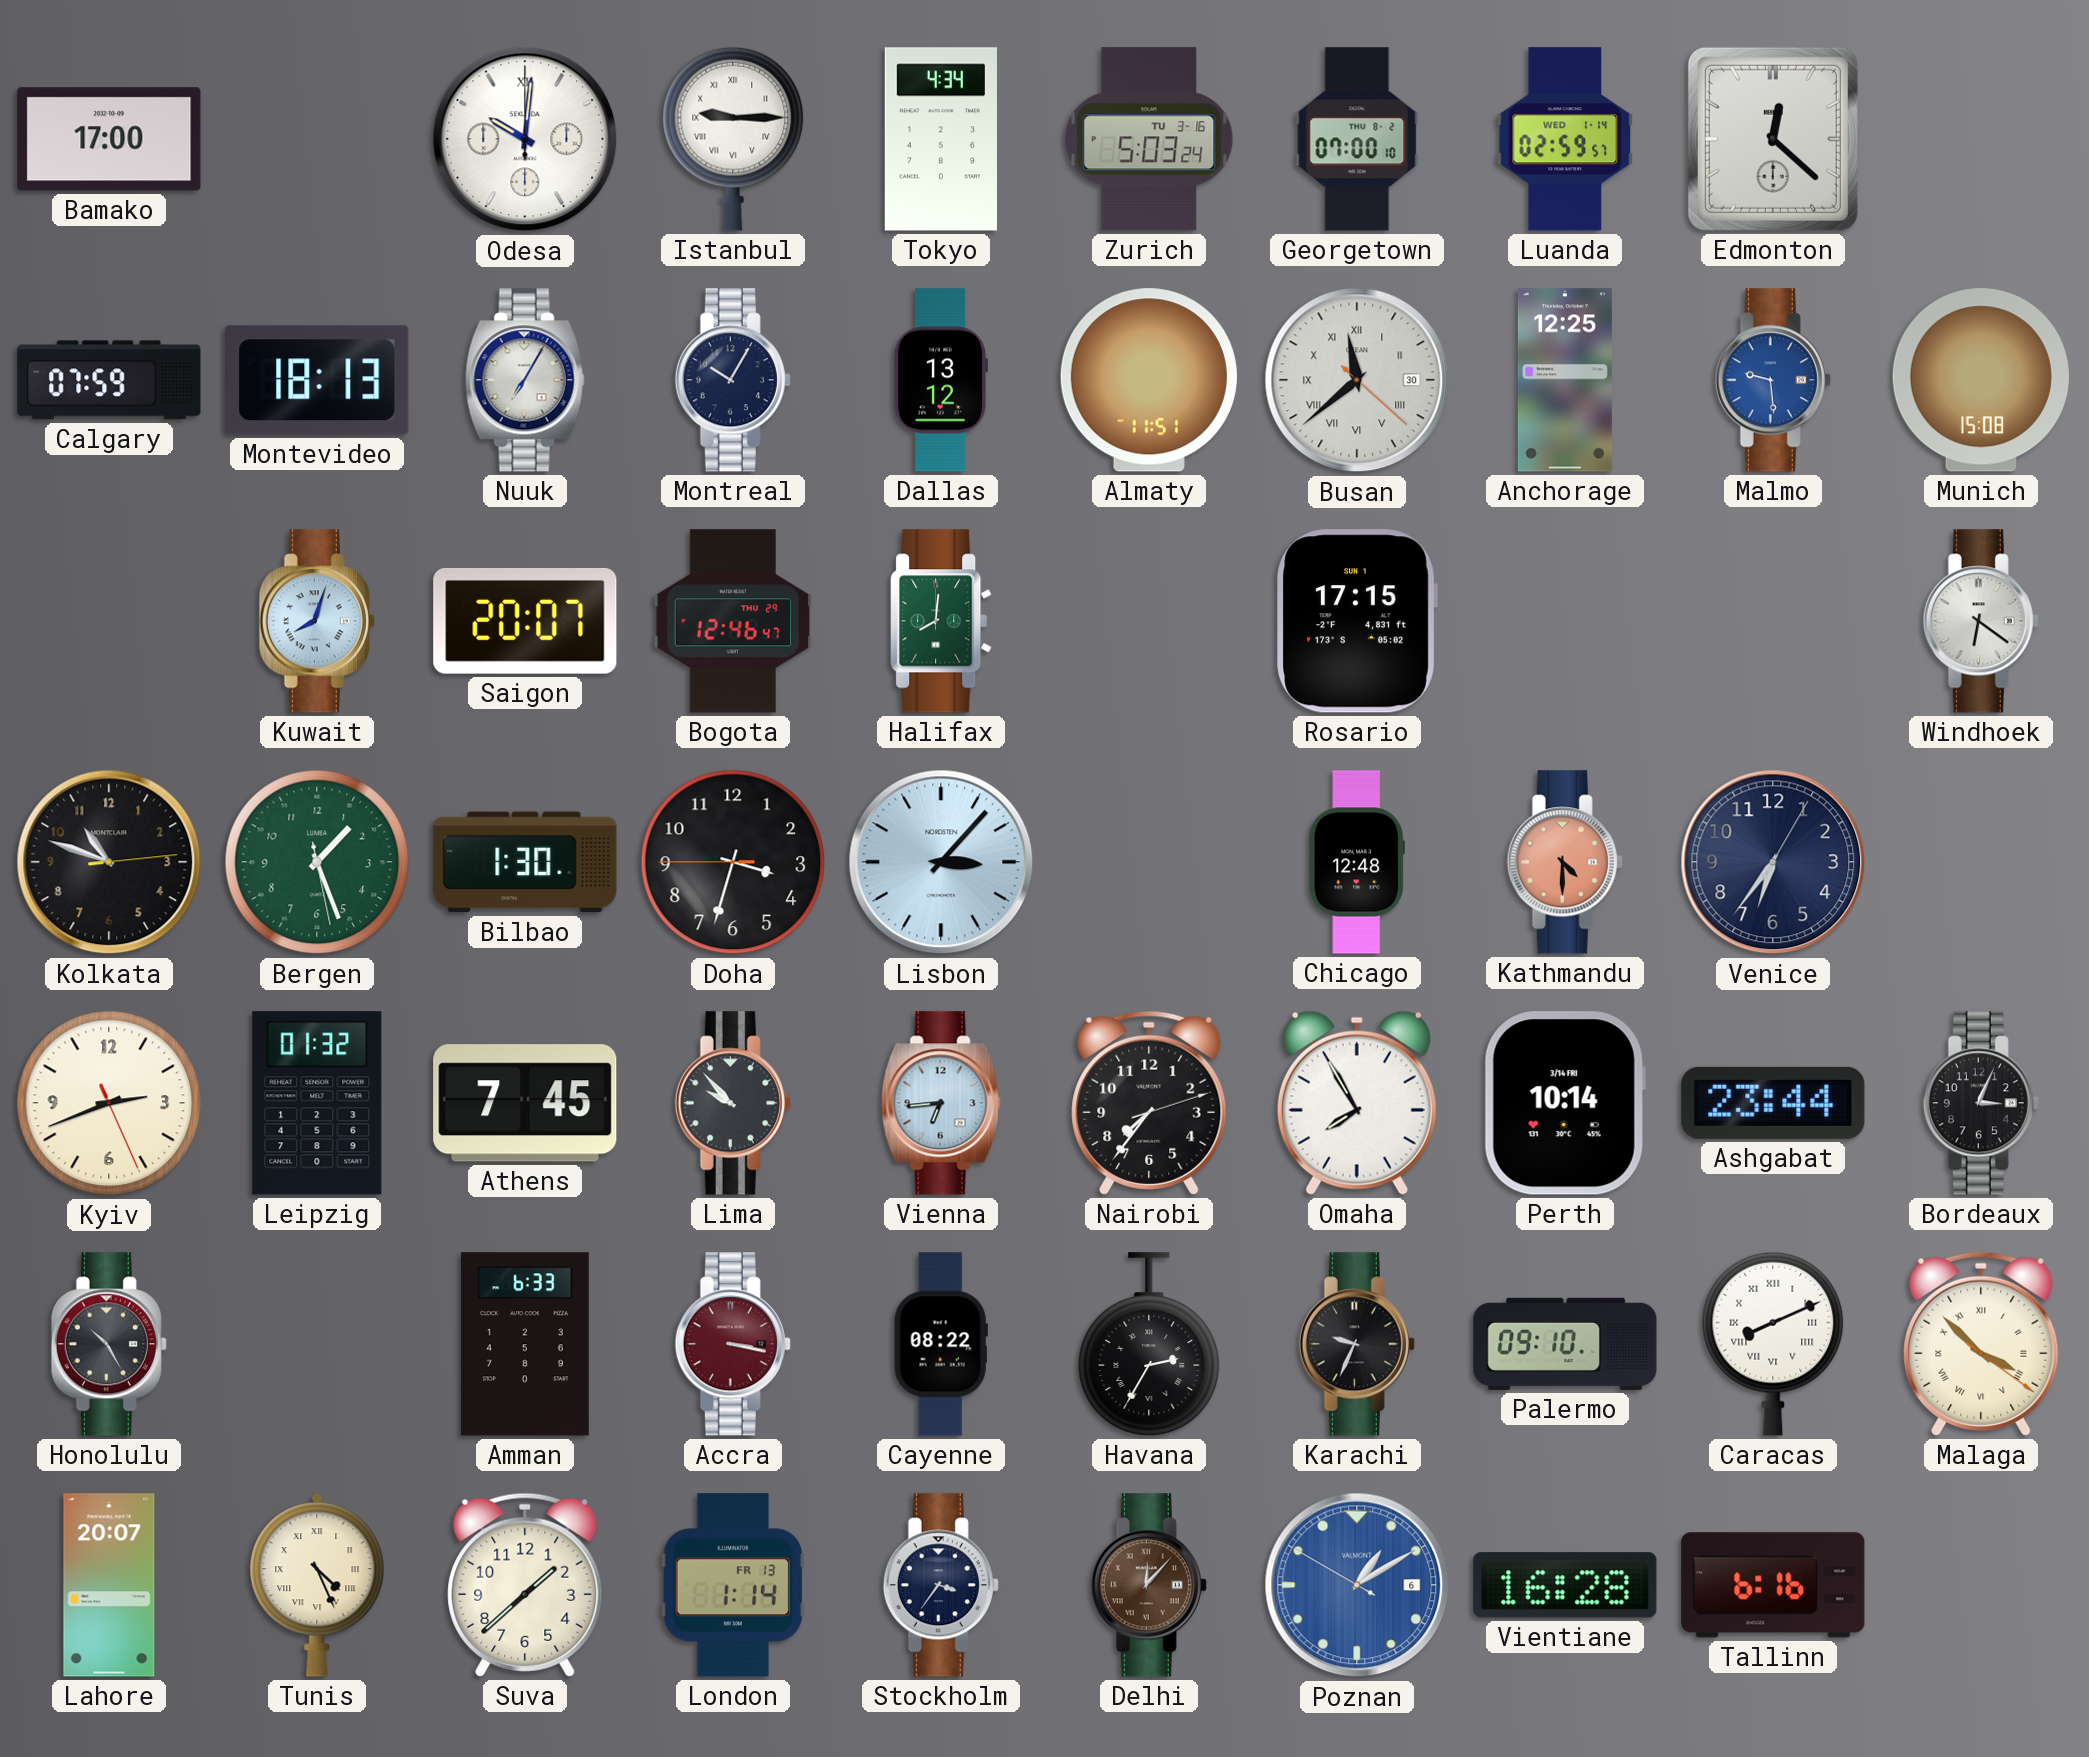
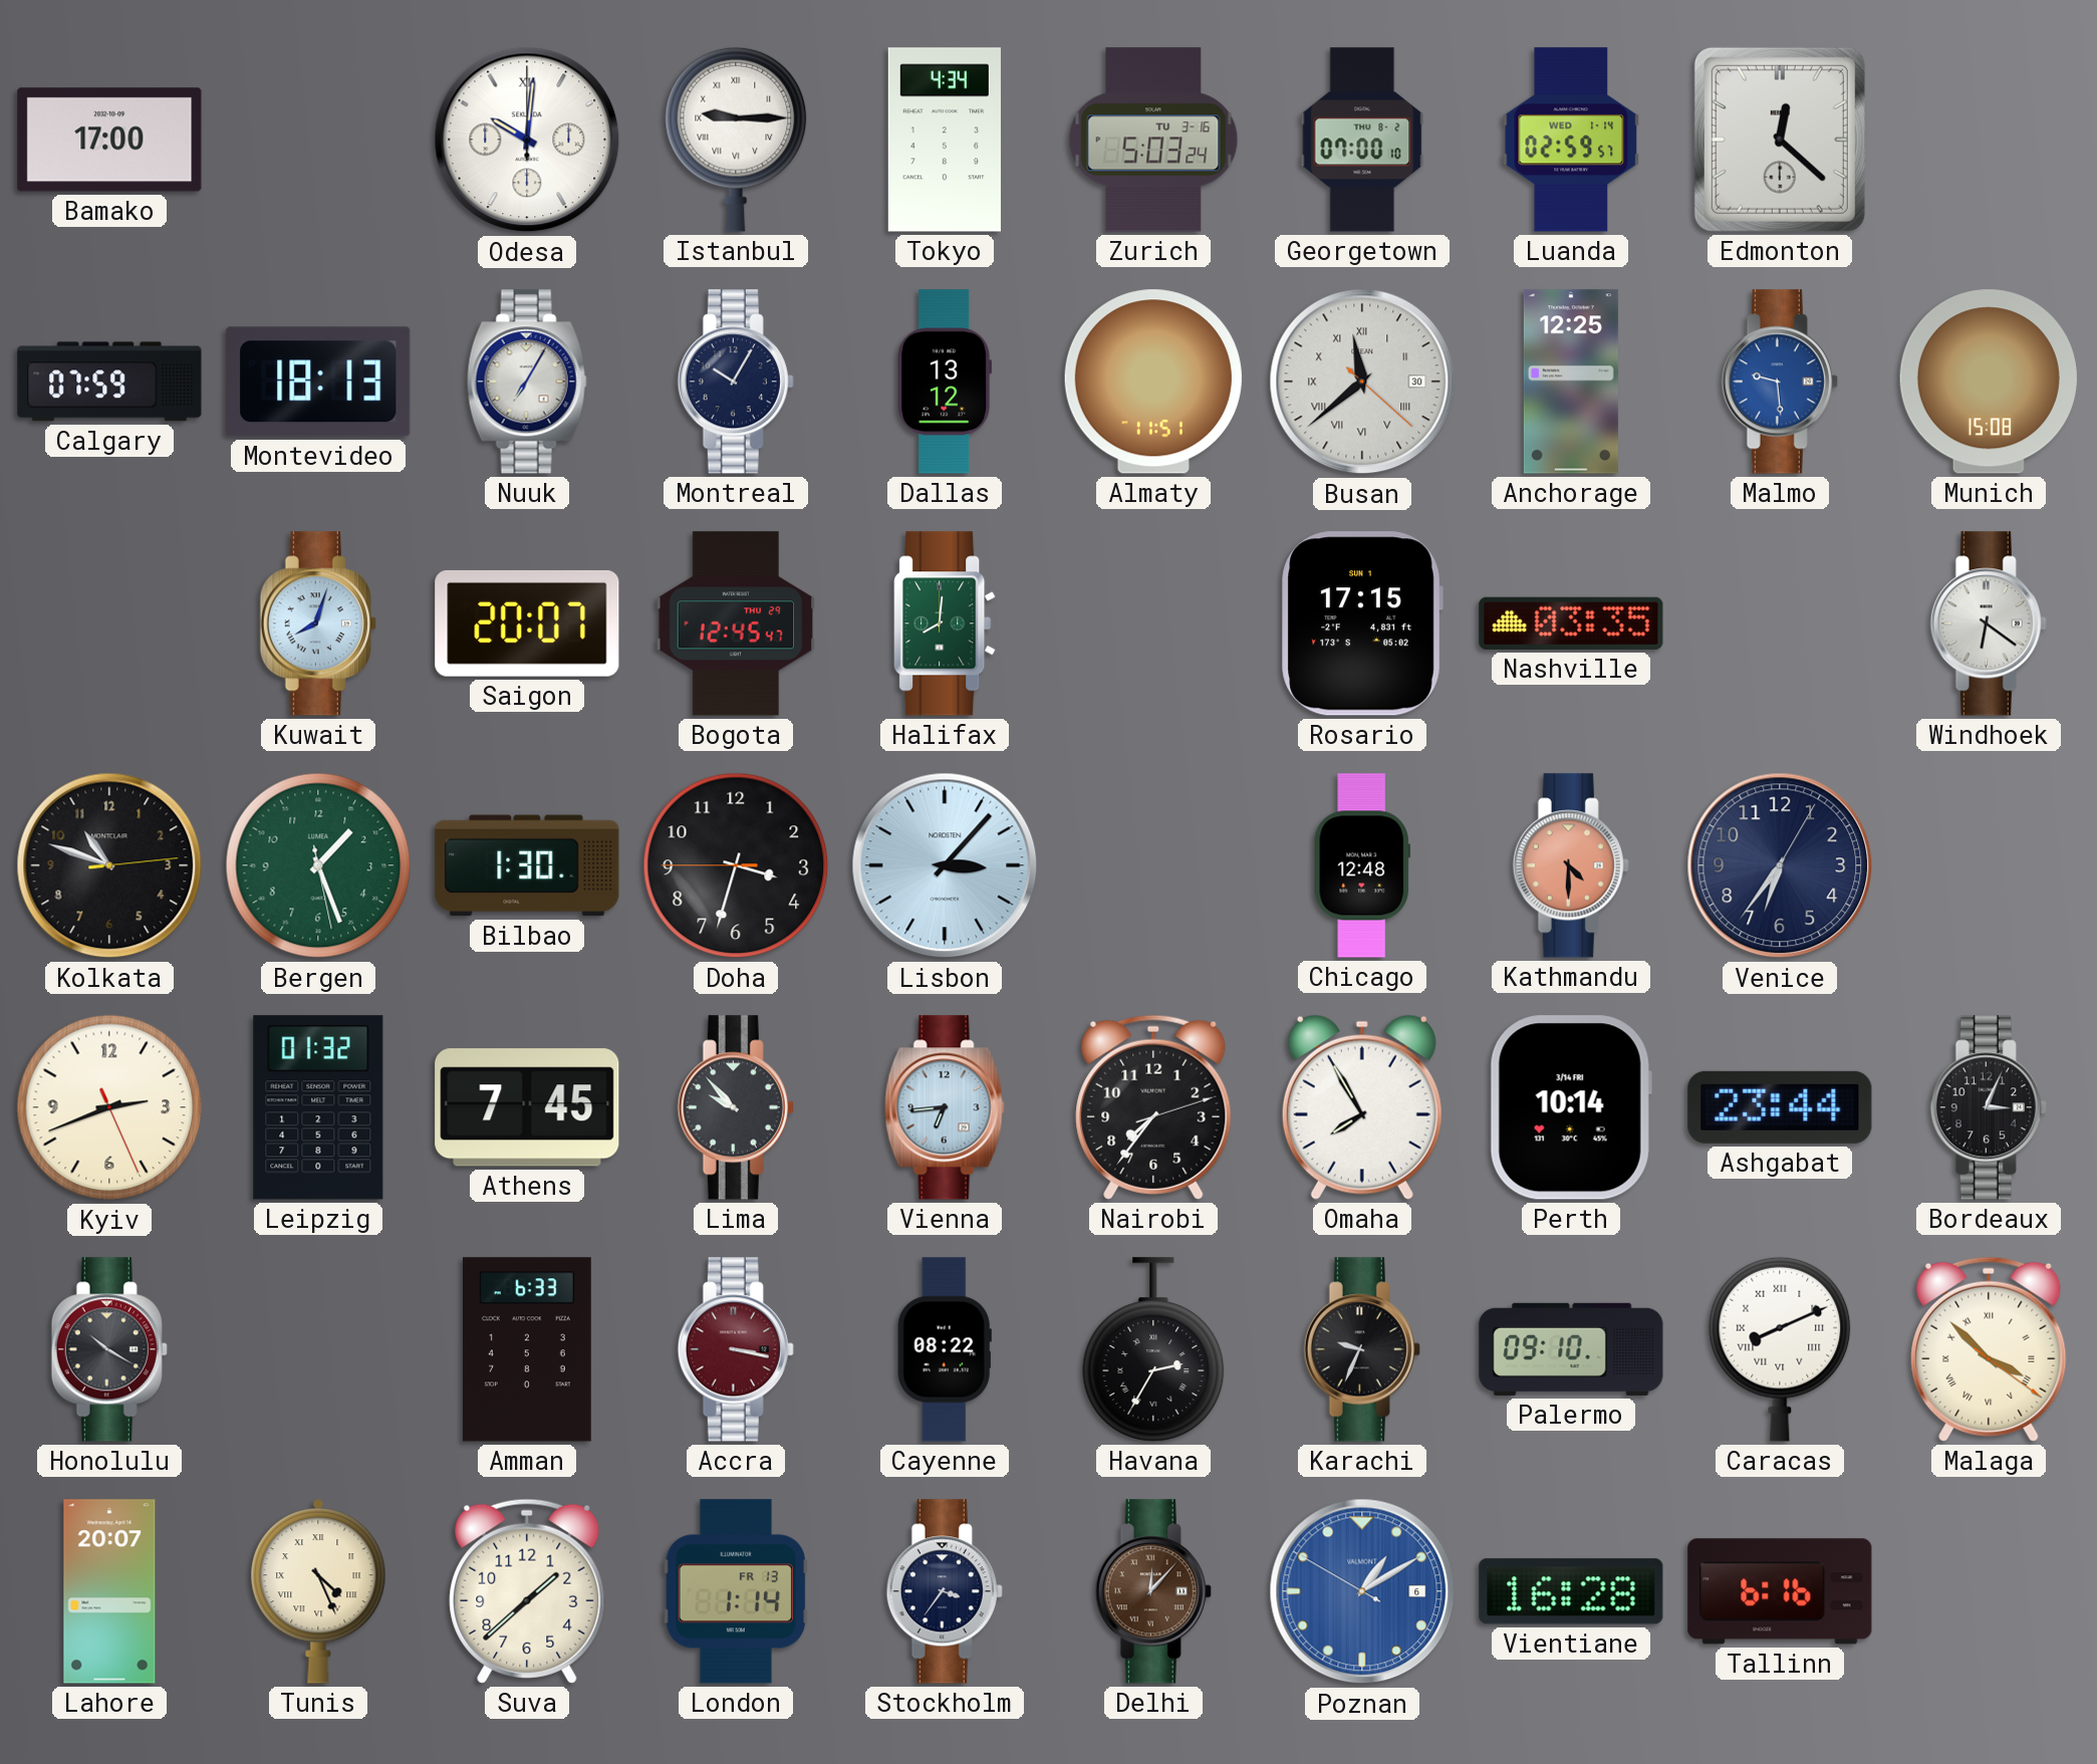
Bogota: 12:46 -> 12:45 (736, 623)
Nashville: none -> 03:35 (1571, 623)
Honolulu: 10:25 -> 10:20 (109, 1349)
